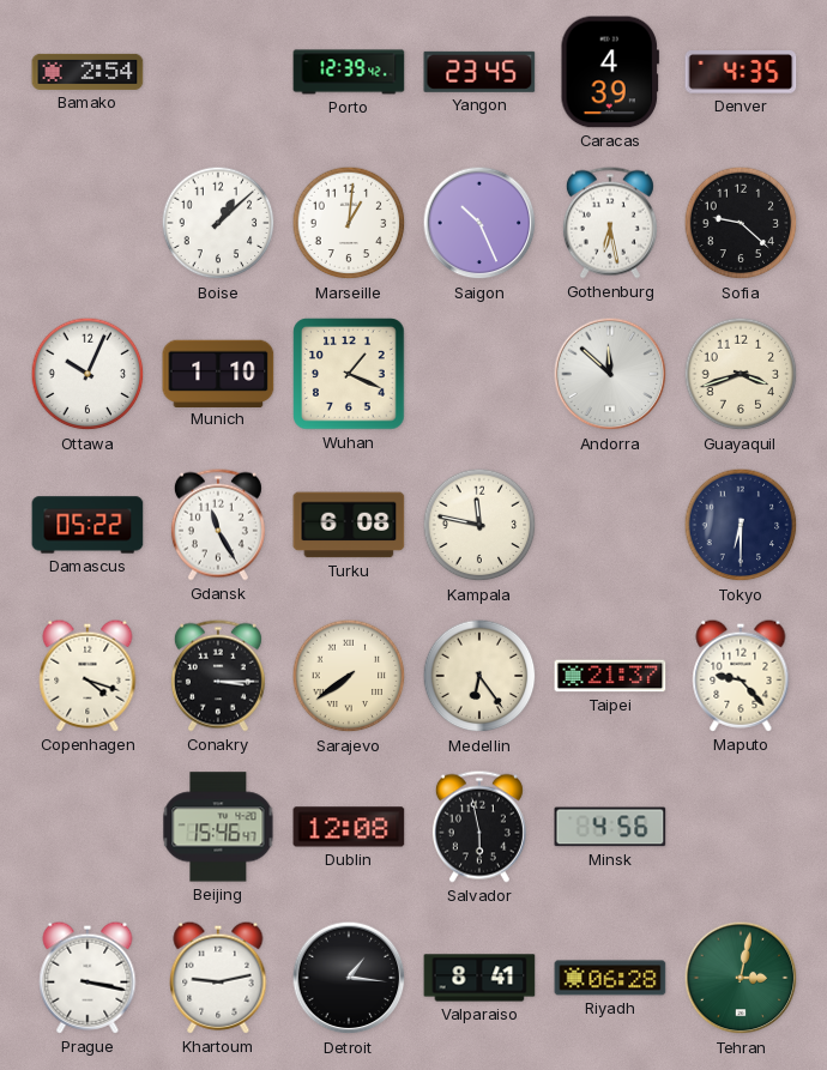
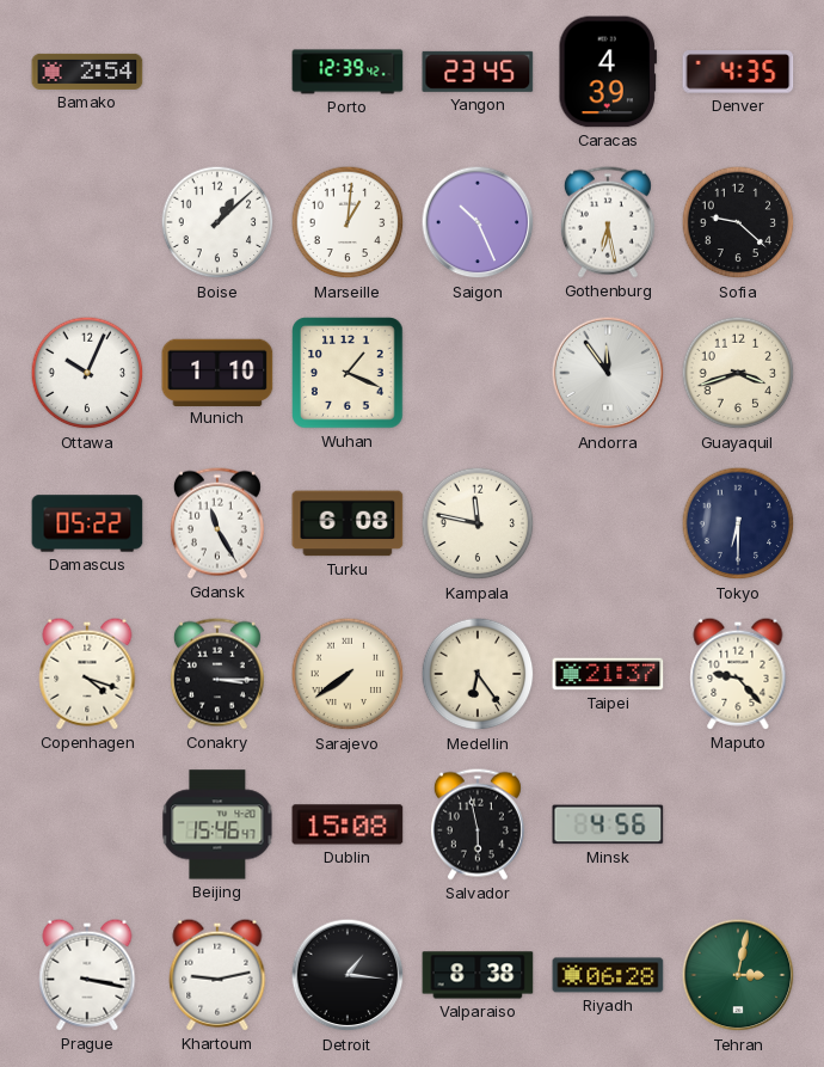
Andorra: 11:52 -> 11:54 (608, 373)
Dublin: 12:08 -> 15:08 (348, 824)
Valparaiso: 8:41 -> 8:38 (478, 975)
